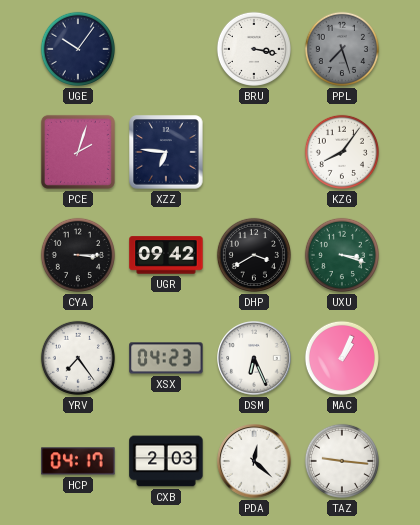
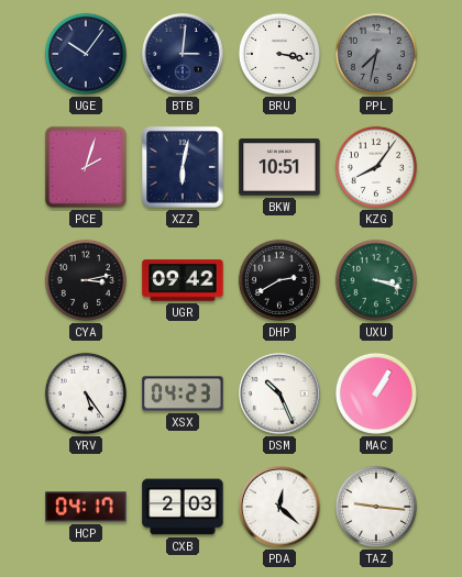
BTB: none -> 3:01 (183, 54)
PPL: 7:27 -> 7:32 (376, 54)
XZZ: 6:46 -> 6:02 (183, 167)
BKW: none -> 10:51 (279, 167)
CYA: 3:15 -> 3:13 (86, 280)
DHP: 3:40 -> 2:40 (279, 280)
YRV: 7:24 -> 5:24 (86, 393)
DSM: 6:26 -> 10:26 (279, 393)
MAC: 1:04 -> 1:05 (376, 393)
